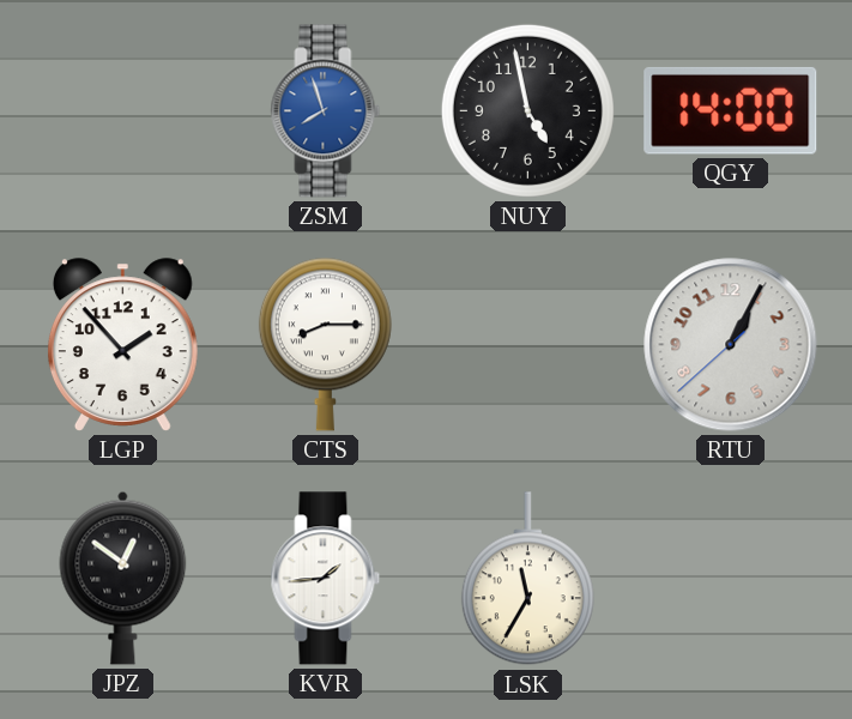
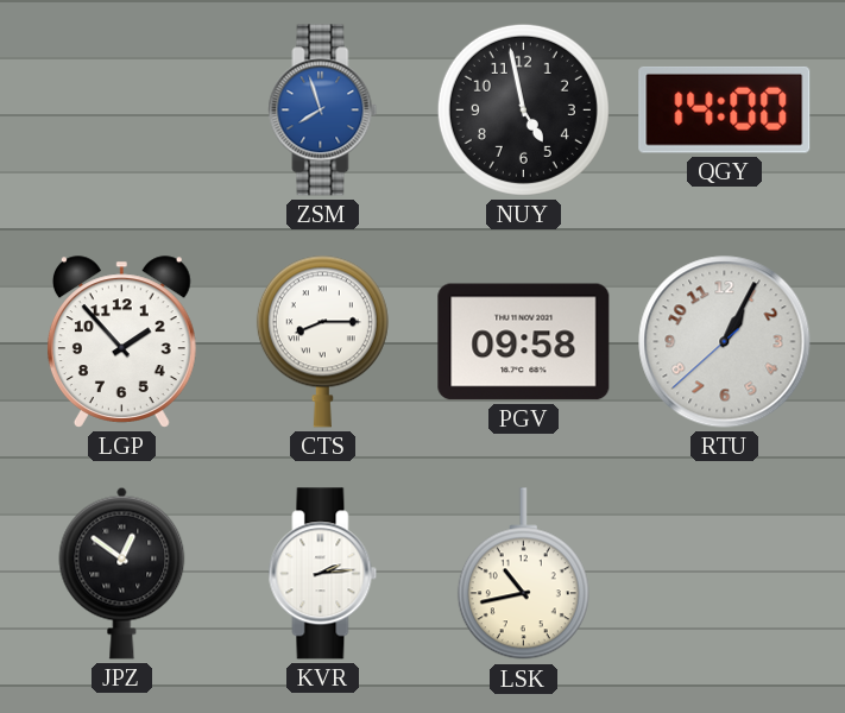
PGV: none -> 09:58 (524, 342)
KVR: 1:44 -> 2:14 (323, 574)
LSK: 11:35 -> 10:43 (523, 574)
